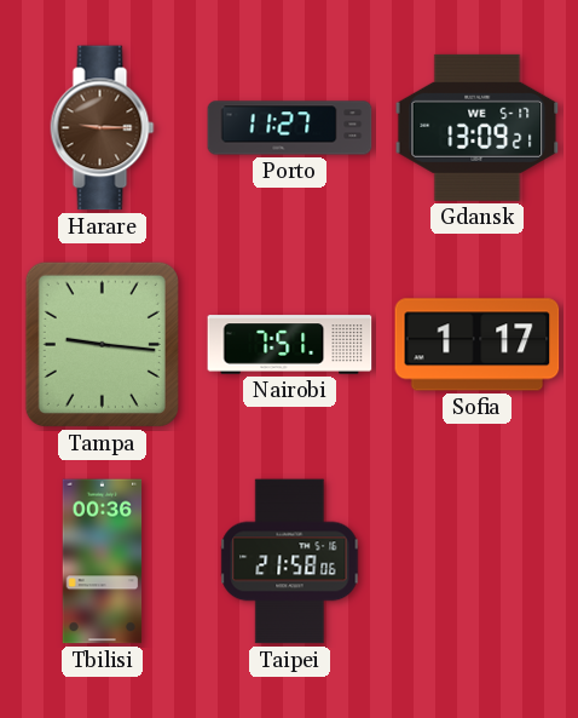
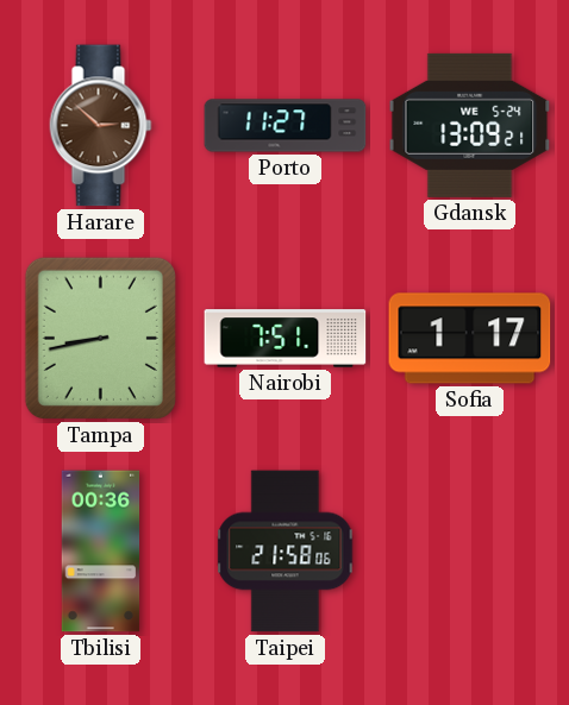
Harare: 9:15 -> 2:52 (101, 126)
Gdansk date: WE 5-17 -> WE 5-24 (470, 125)
Tampa: 9:16 -> 8:43 (100, 338)
